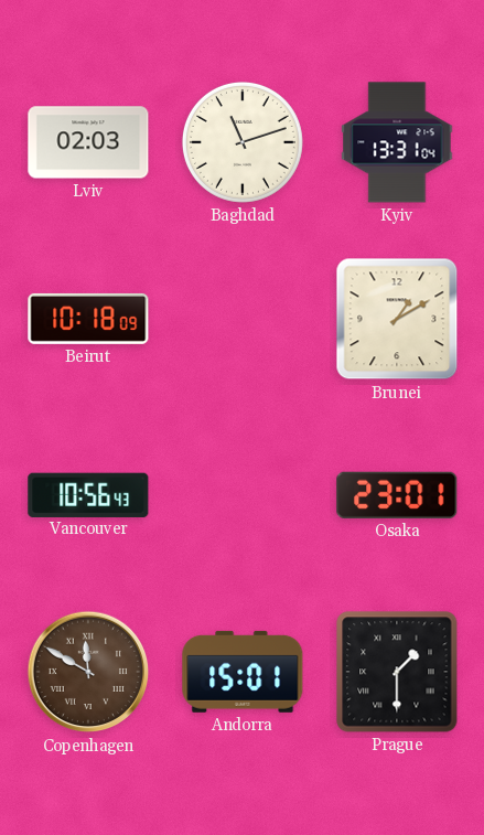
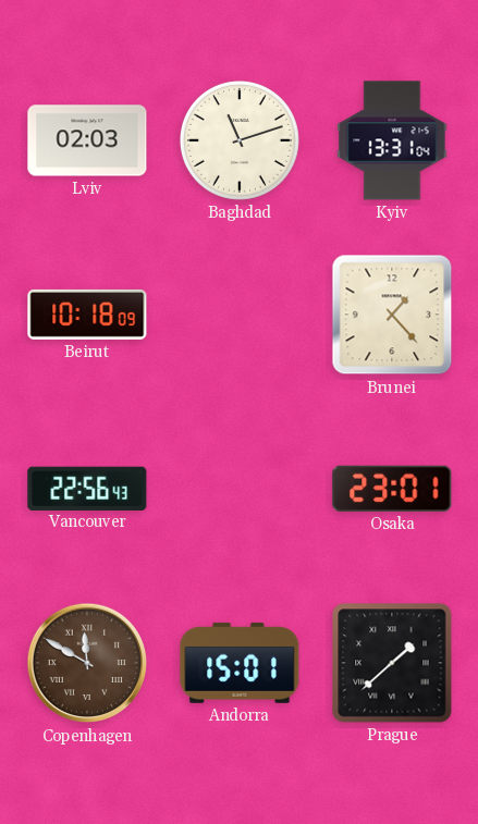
Brunei: 1:10 -> 1:23 (392, 315)
Vancouver: 10:56 -> 22:56 (87, 488)
Prague: 1:30 -> 1:38 (392, 663)
